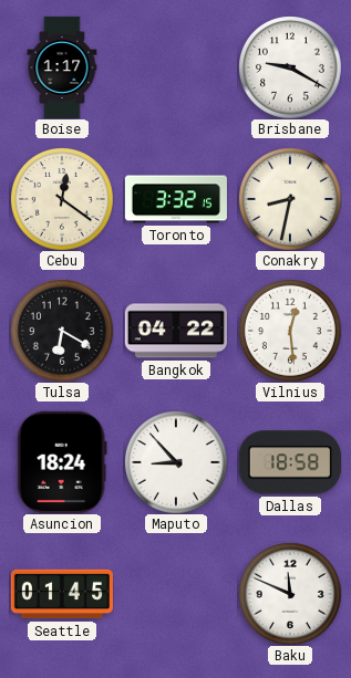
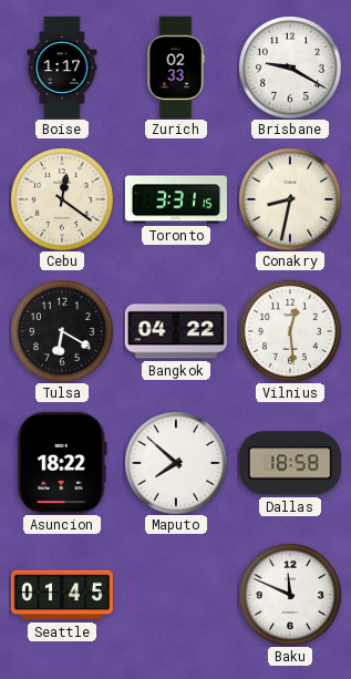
Zurich: none -> 02:33 (176, 68)
Toronto: 3:32 -> 3:31 (176, 199)
Asuncion: 18:24 -> 18:22 (62, 463)
Maputo: 8:53 -> 7:52 (176, 463)
